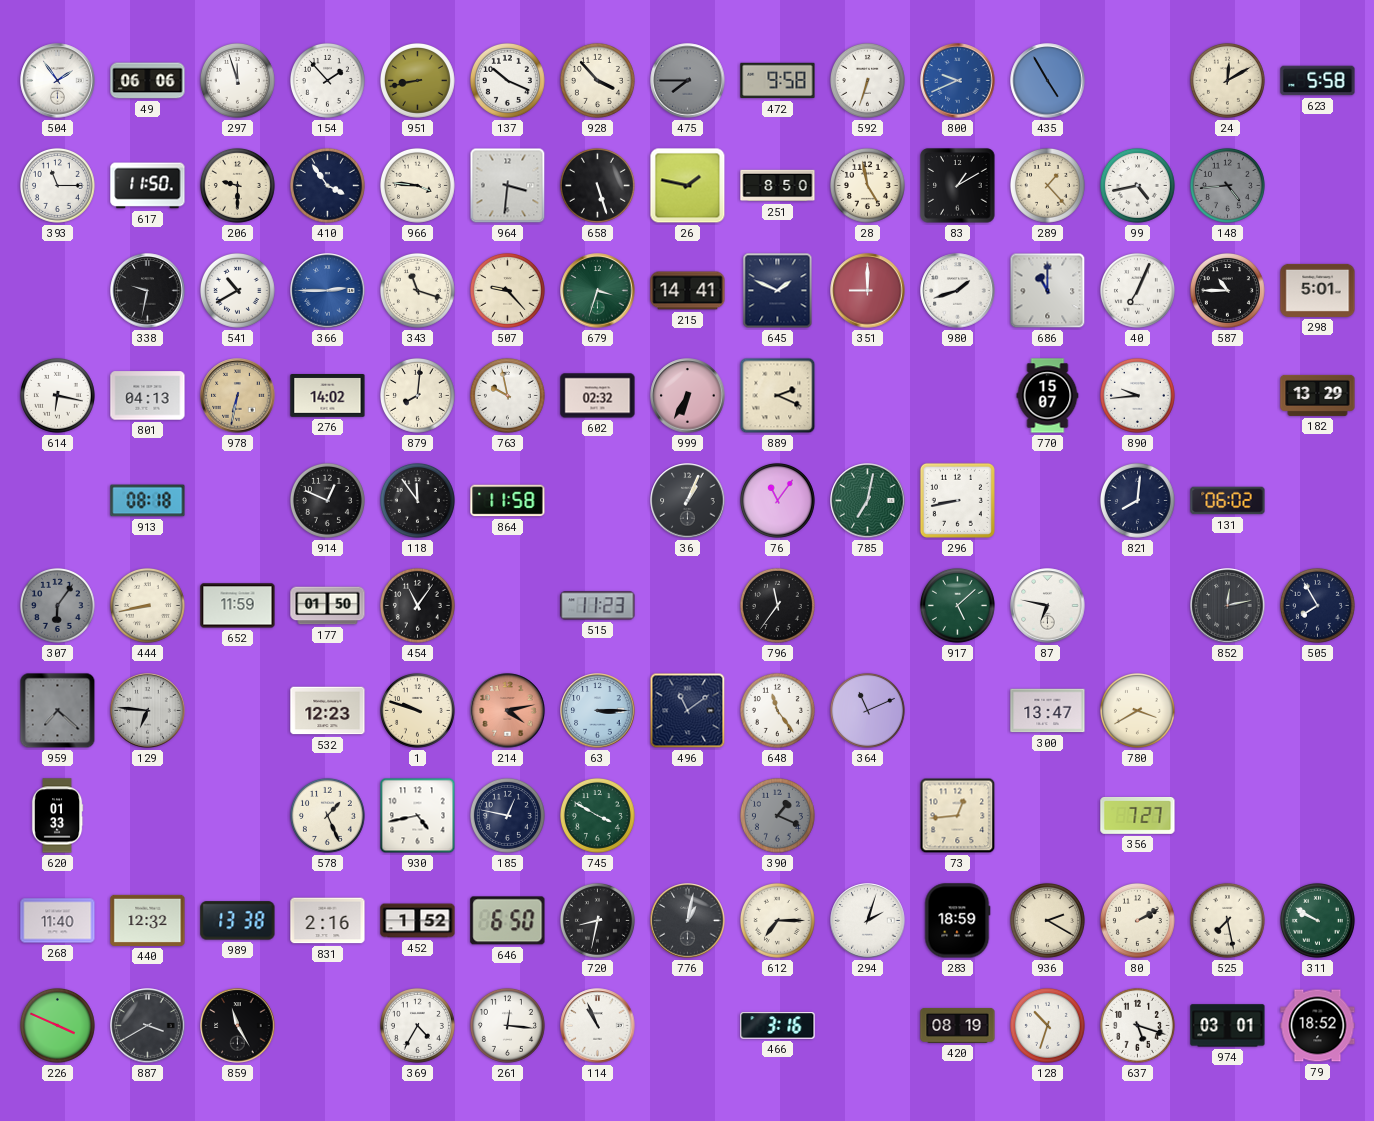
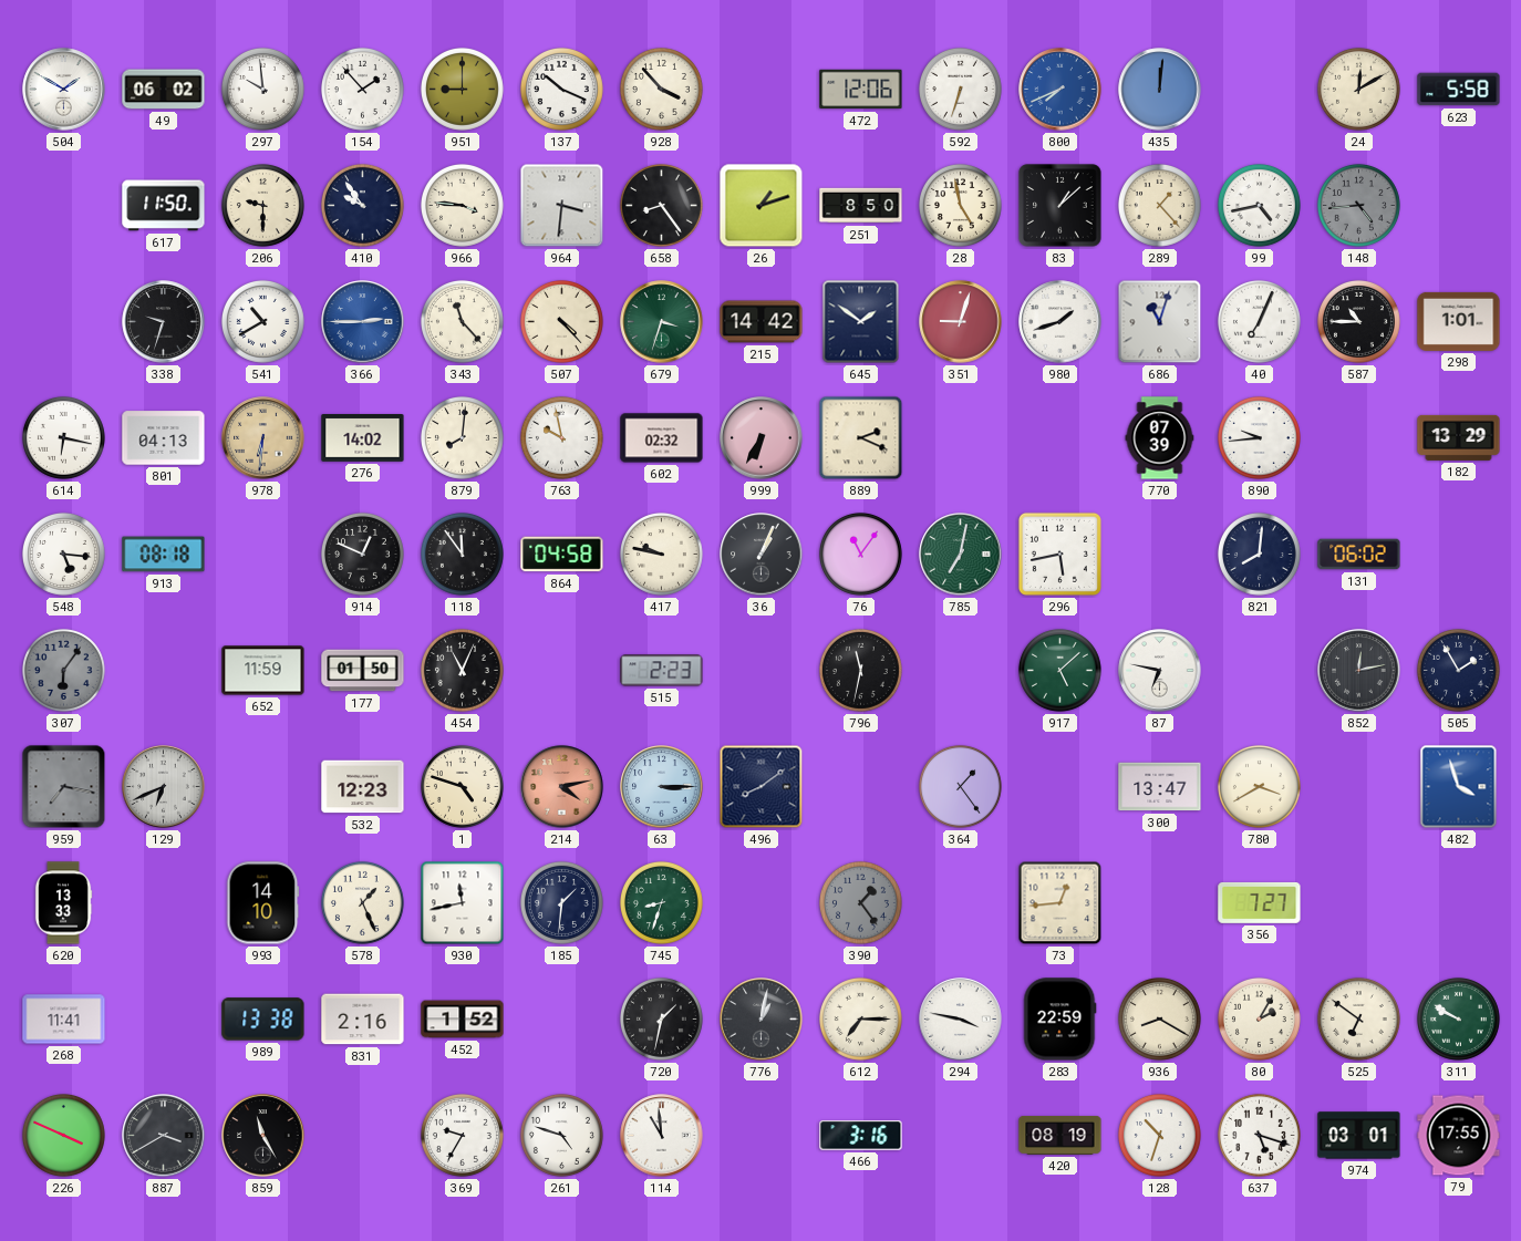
504: 1:54 -> 1:50 (64, 90)
49: 06:06 -> 06:02 (164, 90)
297: 11:57 -> 9:59 (262, 89)
951: 8:43 -> 9:00 (462, 89)
475: 7:45 -> none (688, 81)
472: 9:58 -> 12:06 (861, 90)
800: 9:41 -> 7:41 (1060, 90)
435: 4:55 -> 12:01 (1160, 90)
393: 11:15 -> none (57, 185)
410: 3:54 -> 9:54 (362, 205)
658: 5:27 -> 8:24 (661, 205)
26: 1:47 -> 1:12 (762, 206)
83: 1:10 -> 1:08 (1060, 206)
338: 9:32 -> 9:33 (164, 322)
343: 11:18 -> 11:23 (462, 321)
507: 9:23 -> 4:23 (561, 321)
215: 14:41 -> 14:42 (762, 322)
645: 1:49 -> 1:51 (861, 322)
351: 9:00 -> 9:03 (961, 322)
686: 11:00 -> 11:03 (1160, 322)
298: 5:01 -> 1:01 (1459, 321)
978: 6:32 -> 6:31 (263, 438)
770: 15:07 -> 07:39 (1160, 438)
548: none -> 5:16 (63, 554)
864: 11:58 -> 04:58 (562, 555)
417: none -> 9:47 (661, 554)
296: 8:43 -> 5:43 (1059, 554)
444: 8:43 -> none (147, 605)
454: 11:06 -> 11:04 (462, 670)
515: 11:23 -> 2:23 (662, 671)
796: 11:36 -> 11:32 (860, 670)
505: 7:55 -> 1:55 (1458, 670)
959: 7:22 -> 7:17 (64, 787)
129: 6:46 -> 6:41 (164, 787)
1: 9:48 -> 4:48 (462, 786)
496: 11:09 -> 8:09 (762, 787)
648: 11:24 -> none (777, 710)
364: 11:11 -> 1:24 (960, 786)
482: none -> 3:57 (1459, 787)
620: 01:33 -> 13:33 (63, 903)
993: none -> 14:10 (263, 903)
930: 4:43 -> 11:43 (463, 903)
185: 12:47 -> 1:31 (561, 902)
745: 3:50 -> 8:33 (661, 902)
390: 1:19 -> 1:24 (860, 902)
268: 11:40 -> 11:41 (64, 1020)
440: 12:32 -> none (148, 920)
646: 6:50 -> none (508, 921)
720: 8:32 -> 1:32 (661, 1018)
294: 2:03 -> 3:47 (961, 1020)
283: 18:59 -> 22:59 (1060, 1020)
936: 2:20 -> 8:20 (1159, 1018)
80: 2:10 -> 2:05 (1259, 1018)
525: 7:28 -> 6:51 (1358, 1018)
369: 4:35 -> 9:35 (462, 1135)
261: 12:16 -> 4:48 (561, 1135)
114: 10:56 -> 10:59 (662, 1136)
79: 18:52 -> 17:55 (1459, 1136)
